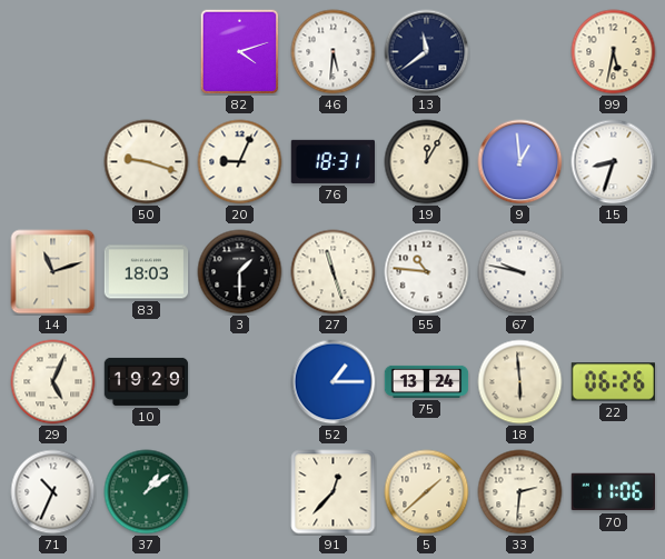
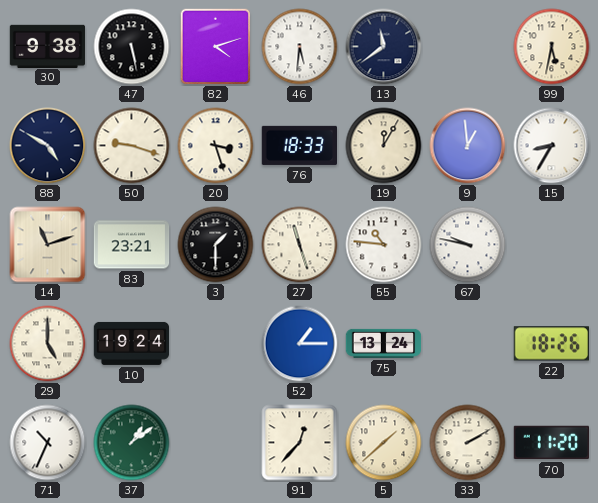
30: none -> 9:38 (48, 46)
47: none -> 5:28 (132, 47)
88: none -> 4:50 (48, 146)
20: 9:04 -> 3:27 (216, 146)
76: 18:31 -> 18:33 (299, 145)
15: 8:33 -> 8:35 (552, 146)
83: 18:03 -> 23:21 (132, 245)
29: 5:04 -> 5:00 (48, 344)
10: 19:29 -> 19:24 (132, 343)
18: 5:59 -> none (520, 382)
22: 06:26 -> 18:26 (551, 344)
33: 2:31 -> 2:10 (468, 443)
70: 11:06 -> 11:20 (551, 443)
